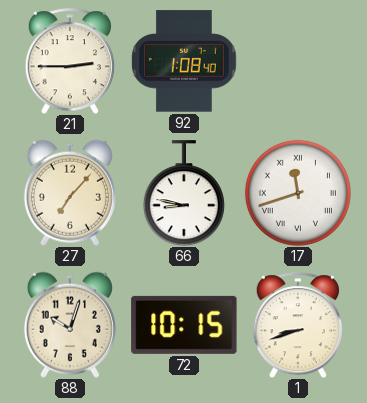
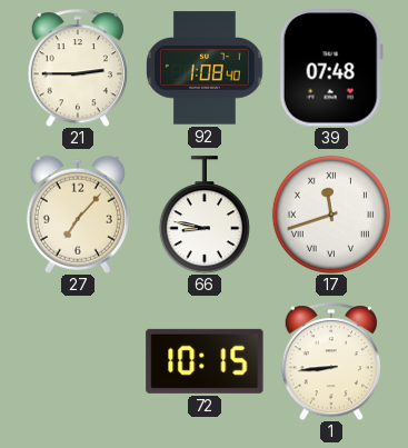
39: none -> 07:48 (331, 68)
88: 10:03 -> none (70, 325)
1: 8:42 -> 8:44 (331, 361)
